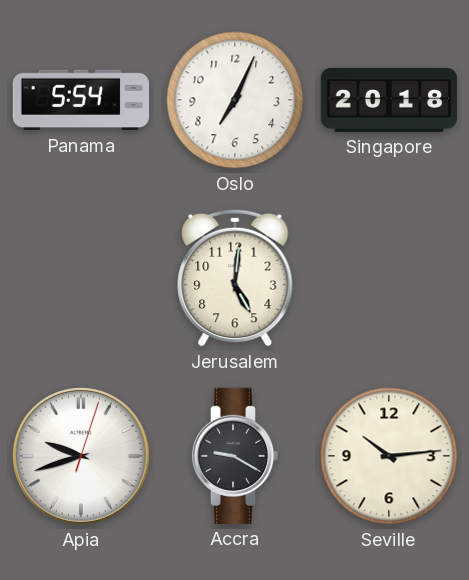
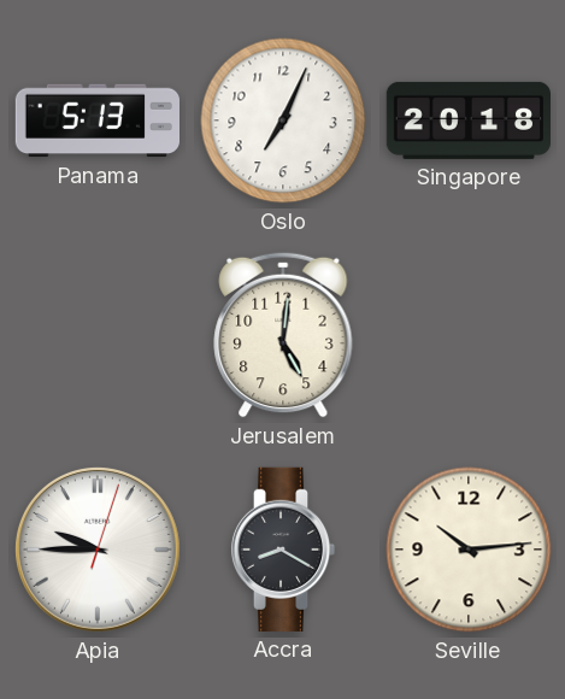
Panama: 5:54 -> 5:13 (96, 121)
Apia: 9:42 -> 9:45 (98, 550)
Accra: 9:20 -> 8:20 (283, 550)
